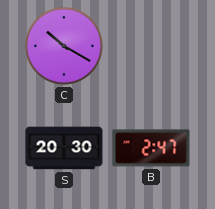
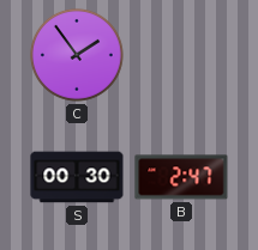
C: 10:20 -> 1:54 (77, 55)
S: 20:30 -> 00:30 (77, 177)
